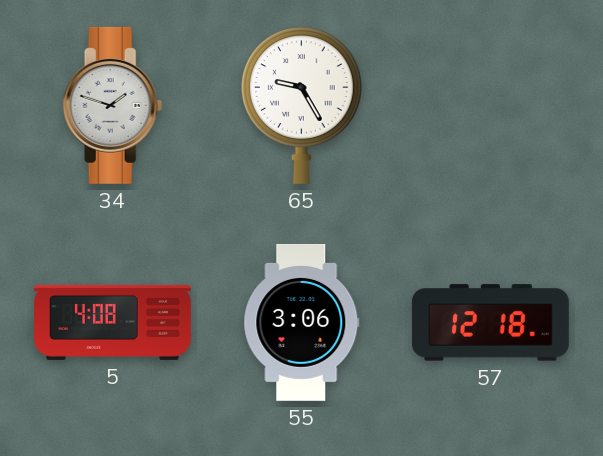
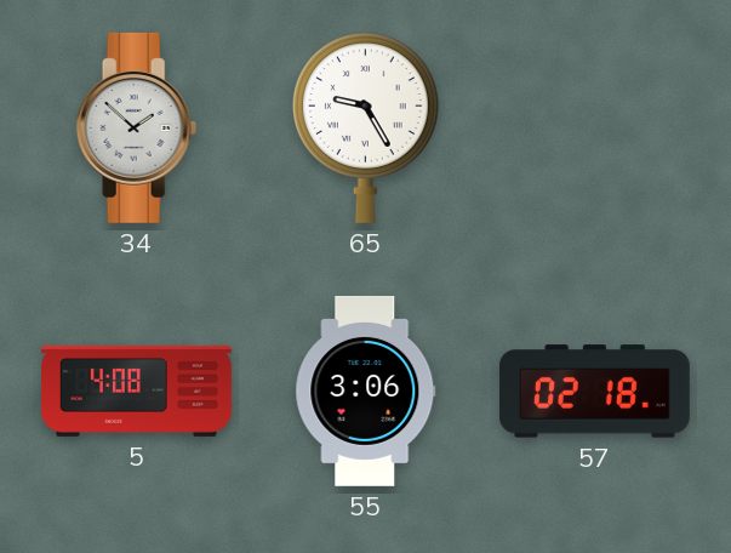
34: 1:48 -> 1:52 (137, 127)
57: 12:18 -> 02:18 (594, 392)
